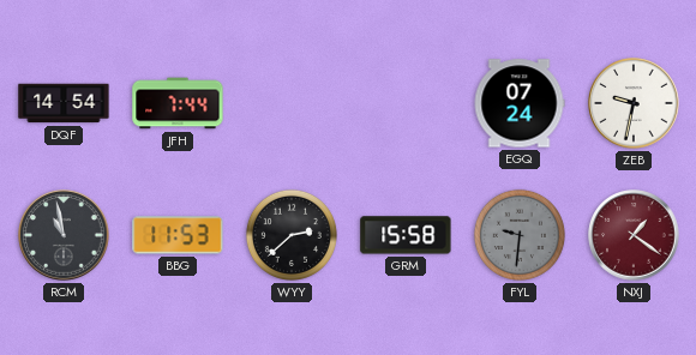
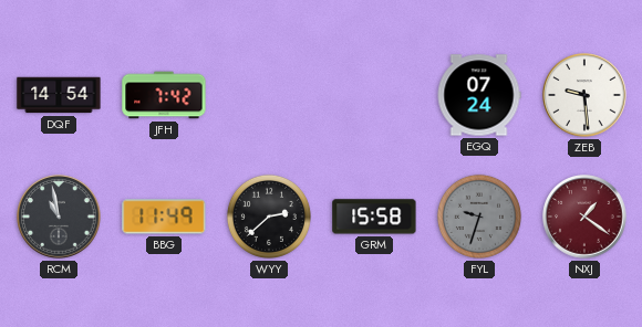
JFH: 7:44 -> 7:42 (164, 95)
ZEB: 9:32 -> 9:29 (584, 95)
BBG: 11:53 -> 11:49 (164, 217)
FYL: 9:31 -> 9:33 (479, 217)
